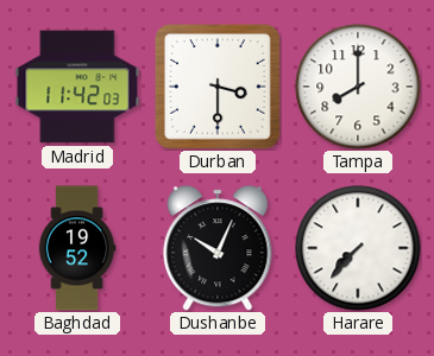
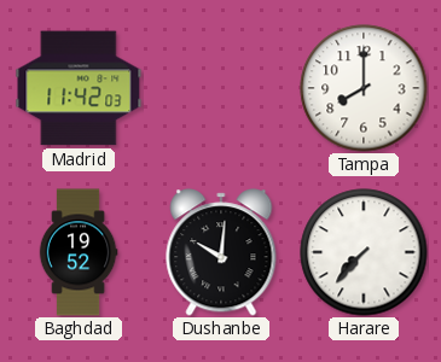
Durban: 3:30 -> none (218, 87)
Dushanbe: 10:04 -> 10:01 (221, 252)
